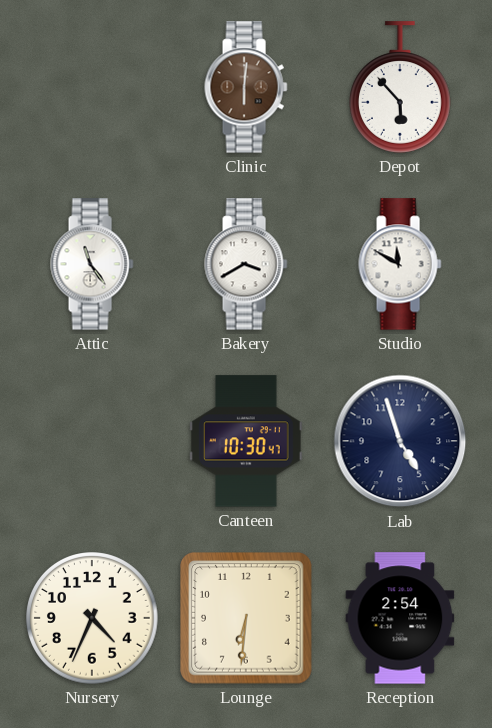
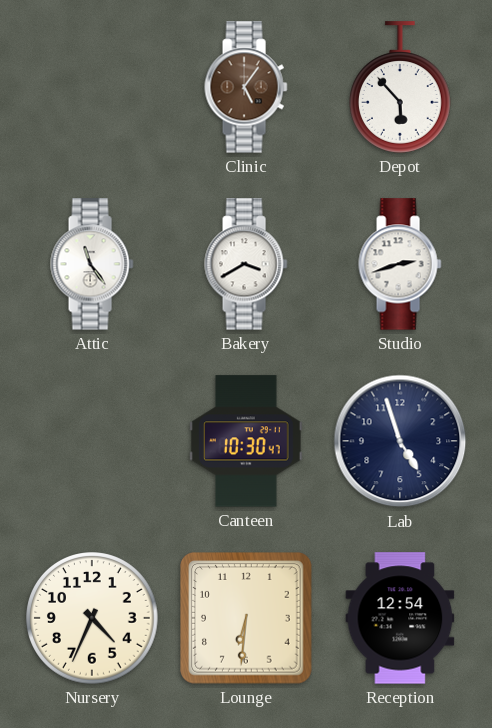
Clinic: 6:01 -> 5:06 (246, 87)
Studio: 11:50 -> 2:42 (400, 264)
Reception: 2:54 -> 12:54 (400, 618)
